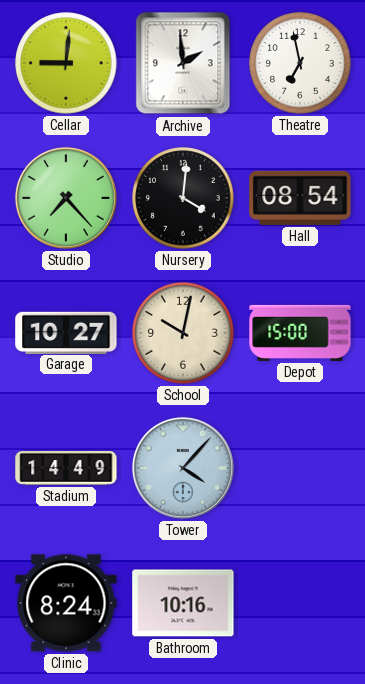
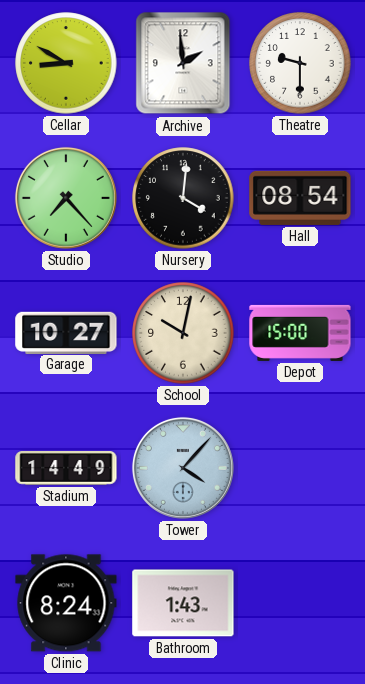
Cellar: 9:01 -> 8:50 (66, 63)
Theatre: 6:58 -> 9:30 (300, 63)
Bathroom: 10:16 -> 1:43 (183, 603)
